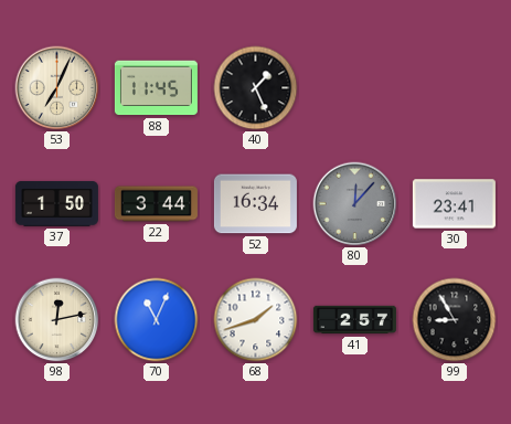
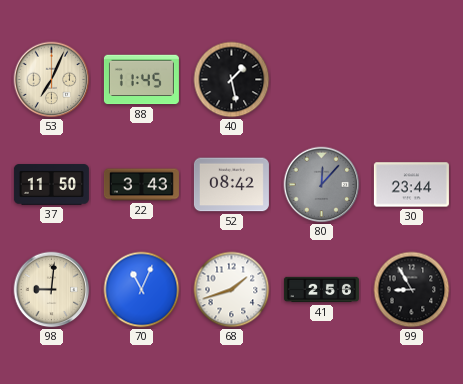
40: 1:26 -> 1:28 (232, 80)
37: 1:50 -> 11:50 (51, 185)
22: 3:44 -> 3:43 (141, 185)
52: 16:34 -> 08:42 (231, 185)
30: 23:41 -> 23:44 (411, 185)
98: 12:13 -> 9:01 (52, 290)
41: 2:57 -> 2:56 (321, 290)
